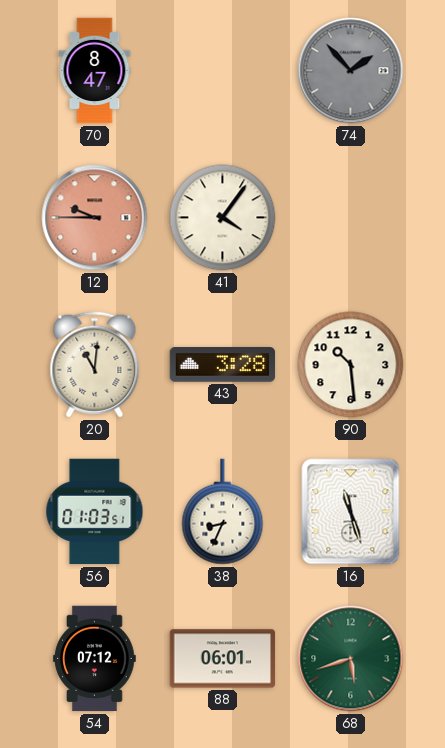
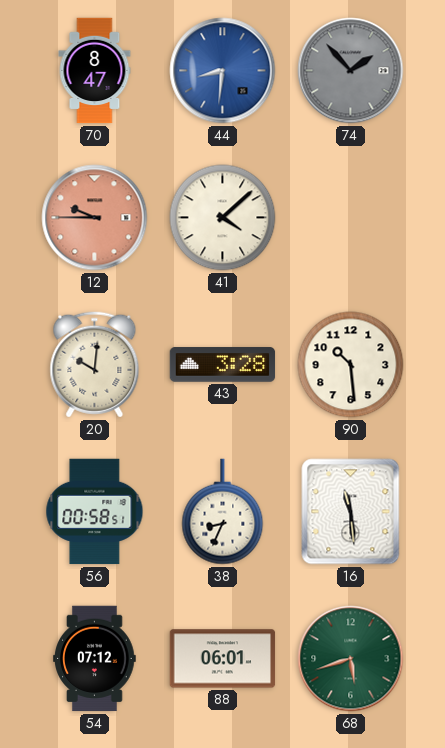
44: none -> 8:31 (223, 71)
41: 4:06 -> 4:08 (223, 218)
20: 11:01 -> 10:01 (95, 365)
56: 01:03 -> 00:58 (95, 512)
16: 11:27 -> 11:29 (351, 512)
